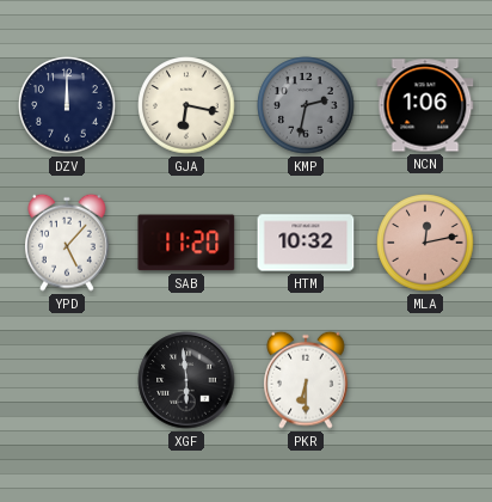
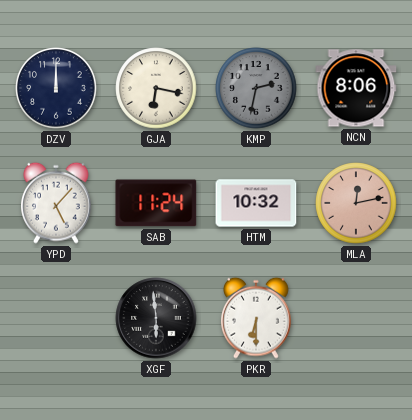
NCN: 1:06 -> 8:06 (356, 88)
SAB: 11:20 -> 11:24 (156, 203)
